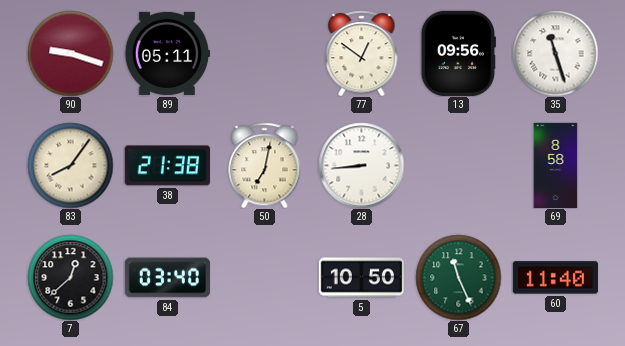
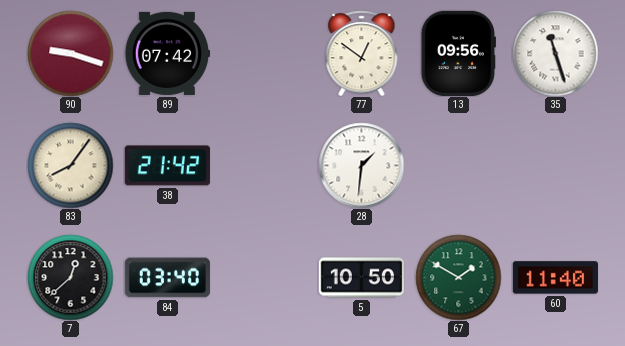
89: 05:11 -> 07:42 (167, 53)
38: 21:38 -> 21:42 (167, 166)
50: 7:02 -> none (265, 165)
28: 8:44 -> 1:31 (361, 165)
69: 8:58 -> none (556, 165)
67: 11:26 -> 1:50 (458, 277)
